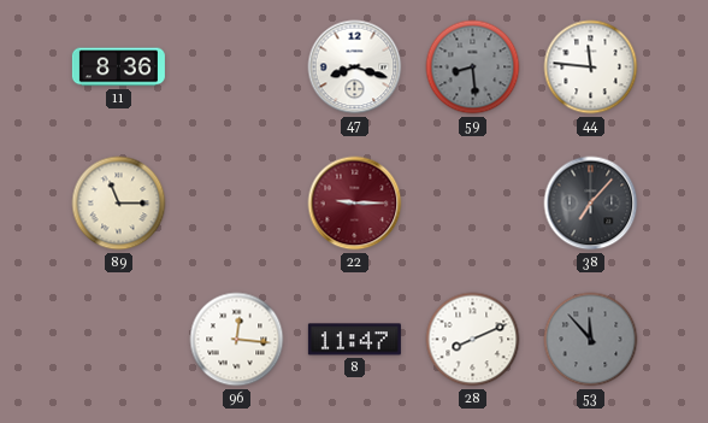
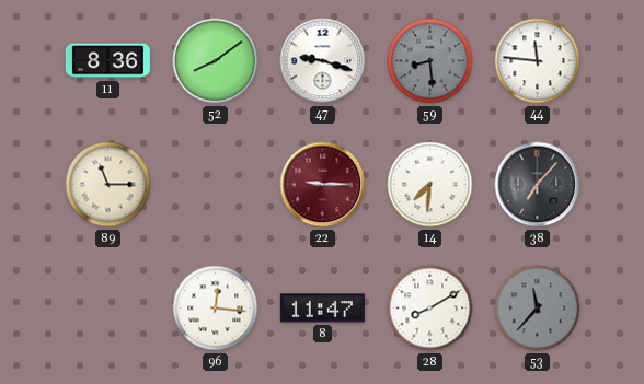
52: none -> 8:09 (216, 61)
47: 8:18 -> 9:18 (323, 61)
14: none -> 7:31 (430, 185)
28: 8:11 -> 8:10 (430, 309)
53: 11:53 -> 11:37 (538, 309)
